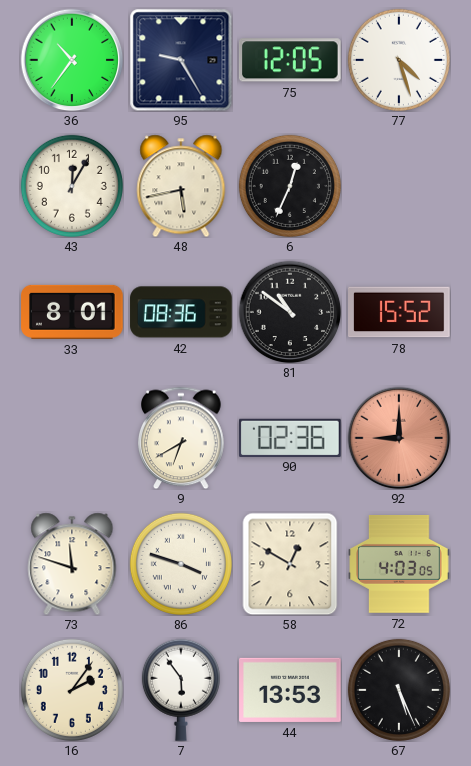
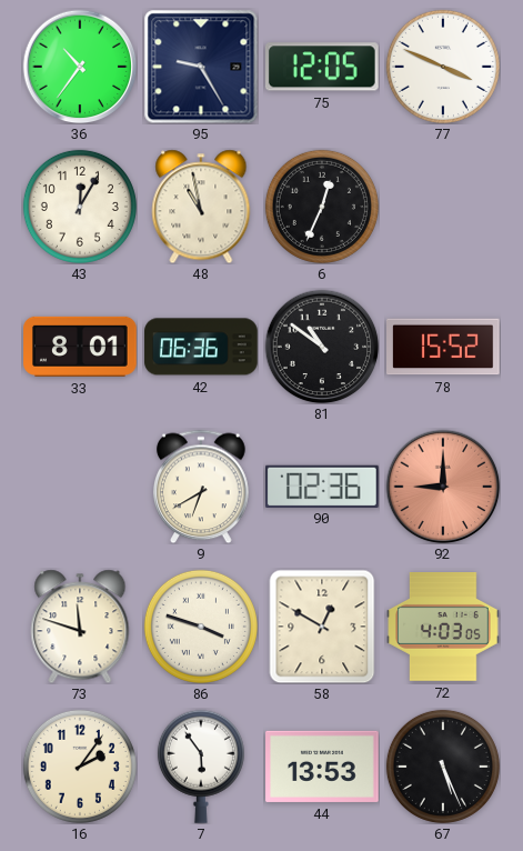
77: 4:27 -> 3:49 (443, 67)
48: 5:43 -> 10:58 (201, 207)
42: 08:36 -> 06:36 (201, 347)
